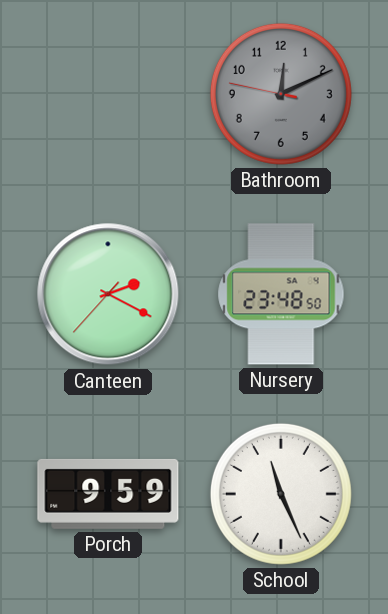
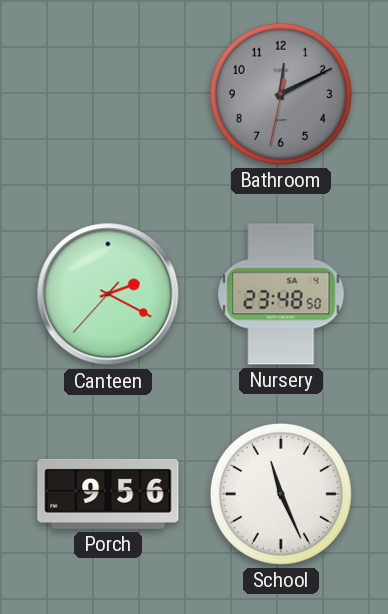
Bathroom: 12:10:47 -> 12:10:32 (281, 94)
Porch: 9:59 -> 9:56 (108, 494)
